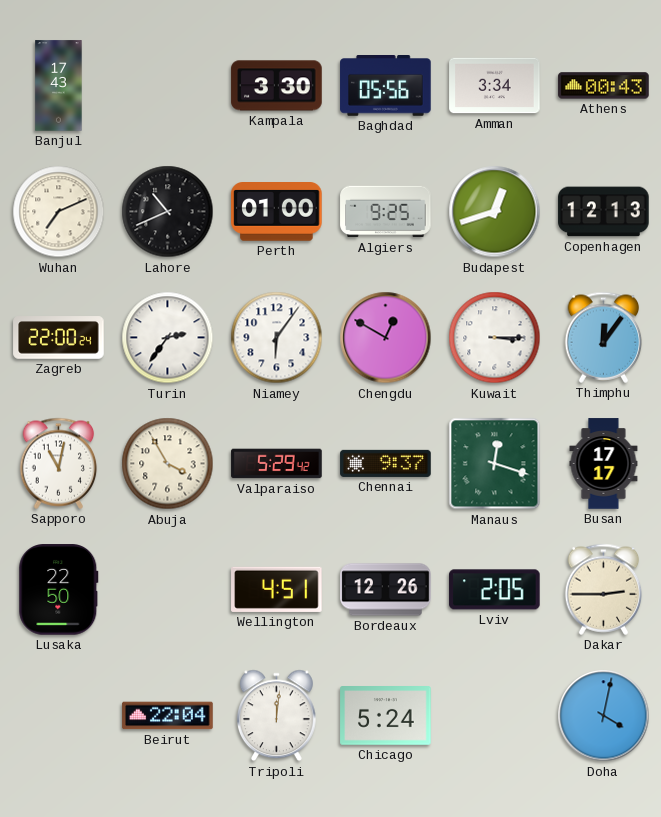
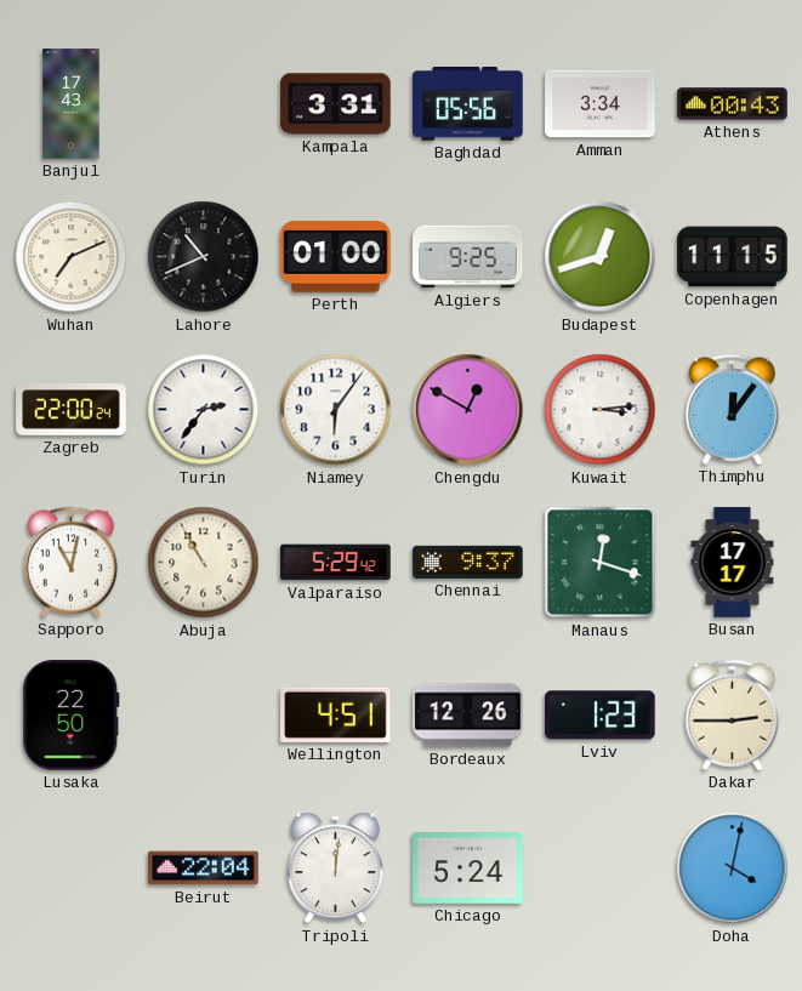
Kampala: 3:30 -> 3:31 (336, 104)
Copenhagen: 12:13 -> 11:15 (733, 257)
Kuwait: 3:15 -> 3:14 (601, 410)
Abuja: 3:55 -> 10:55 (204, 563)
Lviv: 2:05 -> 1:23 (601, 716)
